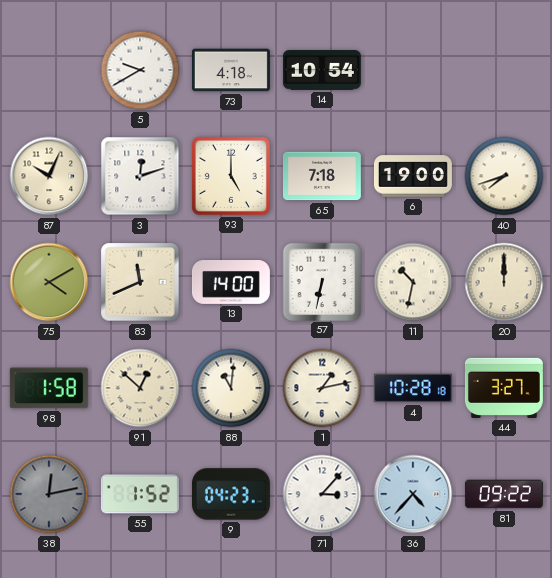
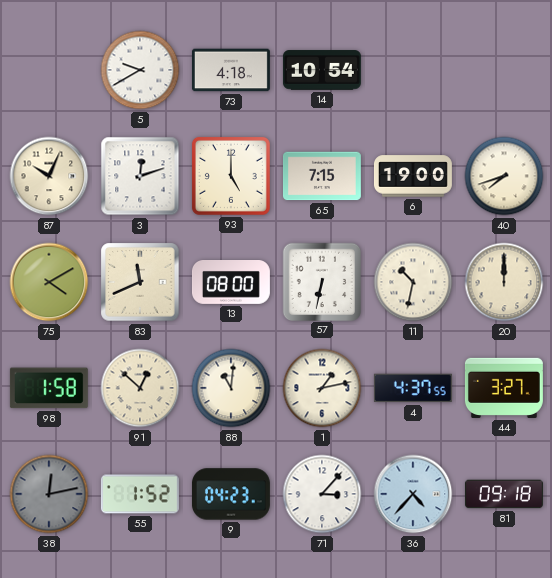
65: 7:18 -> 7:15 (322, 176)
13: 14:00 -> 08:00 (231, 283)
4: 10:28 -> 4:37 (413, 388)
81: 09:22 -> 09:18 (504, 494)
